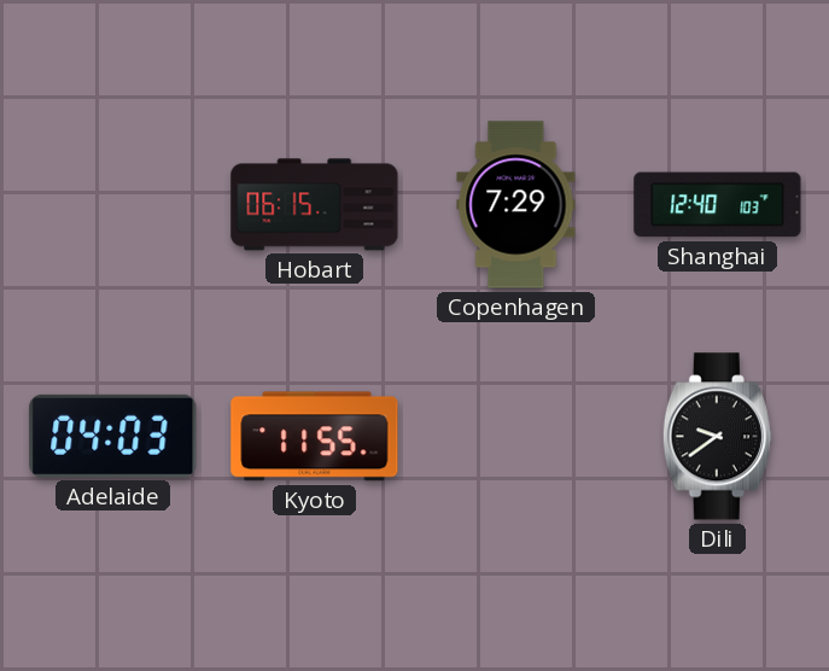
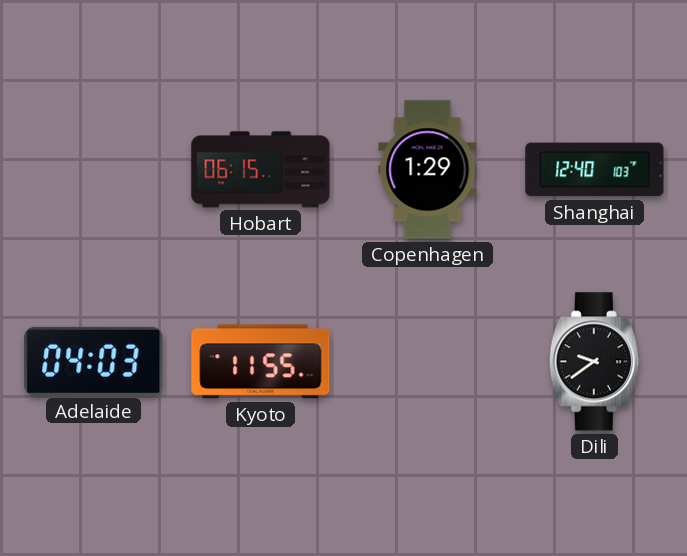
Copenhagen: 7:29 -> 1:29 (428, 170)
